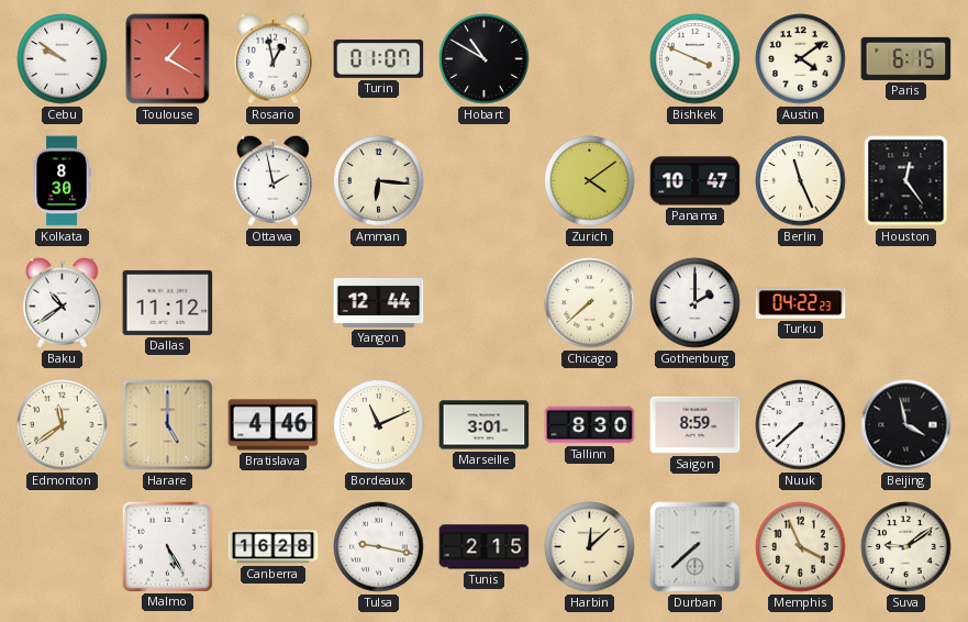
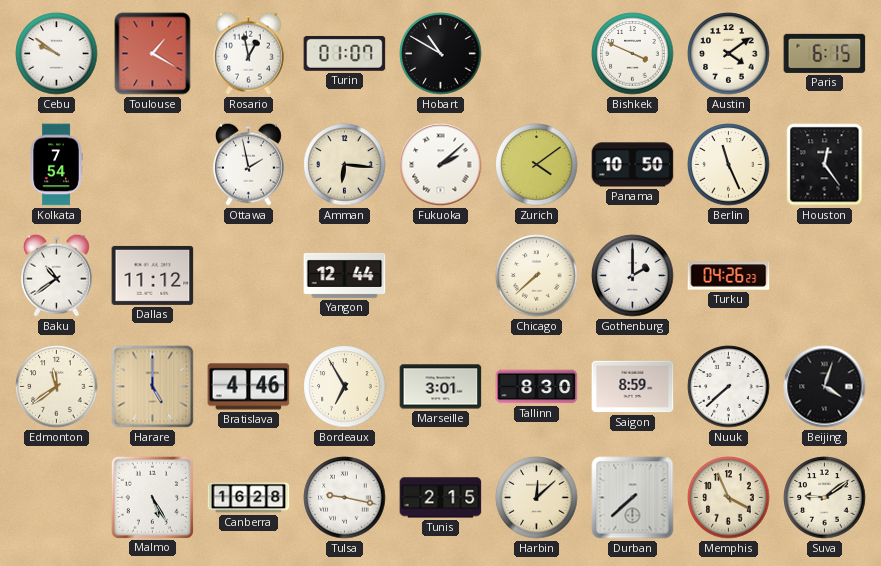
Kolkata: 8:30 -> 7:54 (56, 165)
Fukuoka: none -> 2:08 (441, 165)
Panama: 10:47 -> 10:50 (633, 165)
Turku: 04:22 -> 04:26 (729, 276)
Bordeaux: 11:11 -> 6:55 (345, 387)
Beijing: 3:58 -> 4:03 (825, 387)
